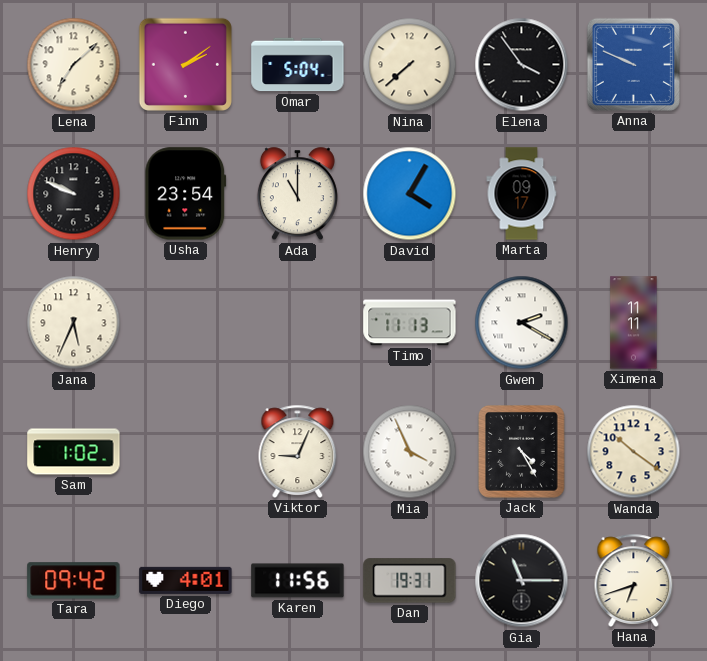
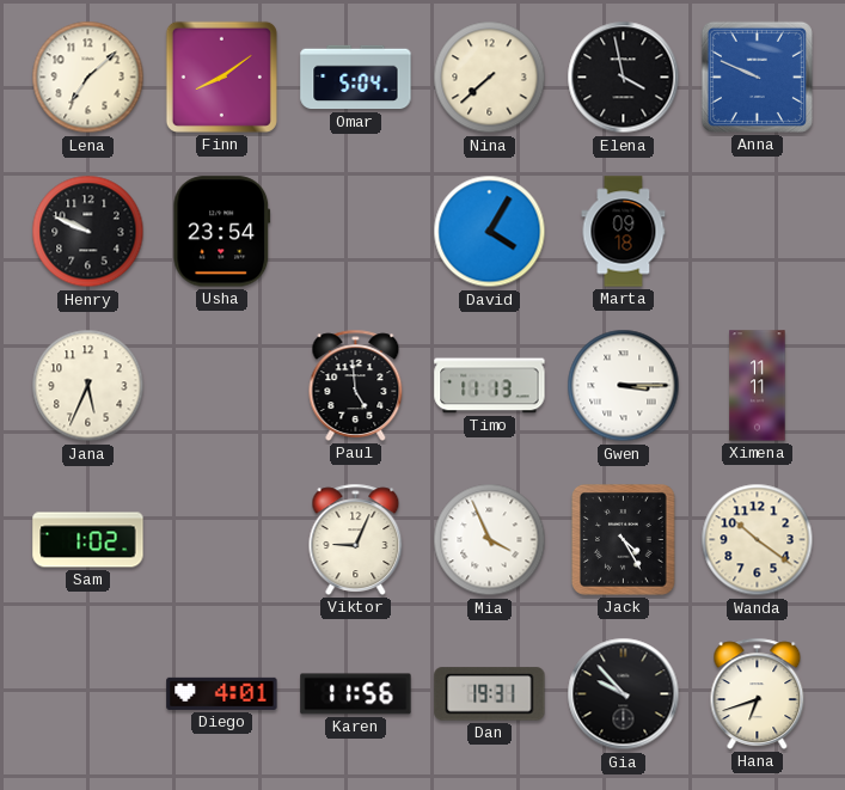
Finn: 2:09 -> 8:09 (221, 76)
Elena: 3:54 -> 3:58 (624, 78)
Ada: 11:00 -> none (297, 194)
Marta: 09:17 -> 09:18 (624, 232)
Paul: none -> 4:59 (356, 385)
Gwen: 2:20 -> 3:15 (624, 386)
Tara: 09:42 -> none (74, 581)
Gia: 11:15 -> 9:53 (624, 694)
